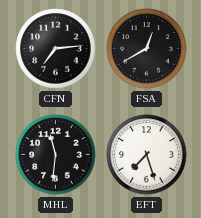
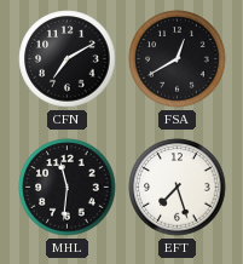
CFN: 7:14 -> 7:10 (68, 59)
